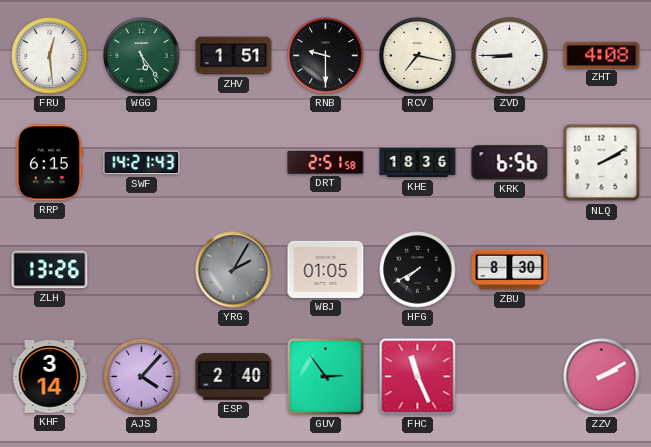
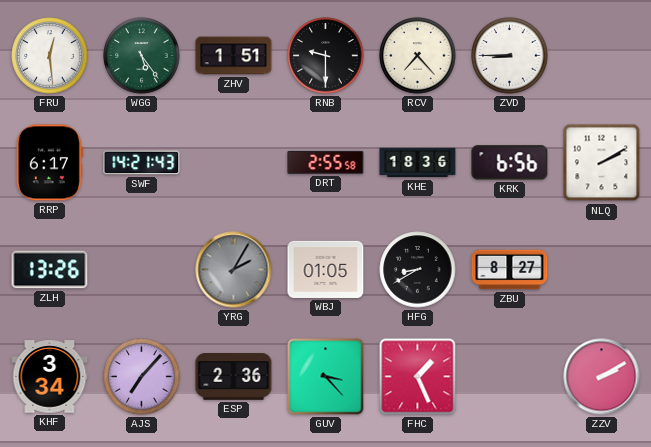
RCV: 7:17 -> 7:23 (418, 56)
ZHT: 4:08 -> none (602, 55)
RRP: 6:15 -> 6:17 (49, 163)
DRT: 2:51 -> 2:55 (326, 162)
HFG: 7:40 -> 8:40 (418, 270)
ZBU: 8:30 -> 8:27 (510, 270)
KHF: 3:14 -> 3:34 (50, 377)
AJS: 4:07 -> 7:07 (142, 377)
ESP: 2:40 -> 2:36 (234, 377)
GUV: 2:54 -> 3:23 (326, 377)
FHC: 11:26 -> 1:26 (418, 377)
